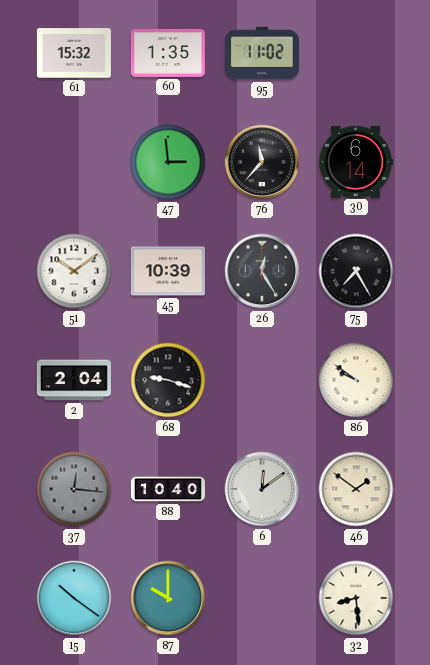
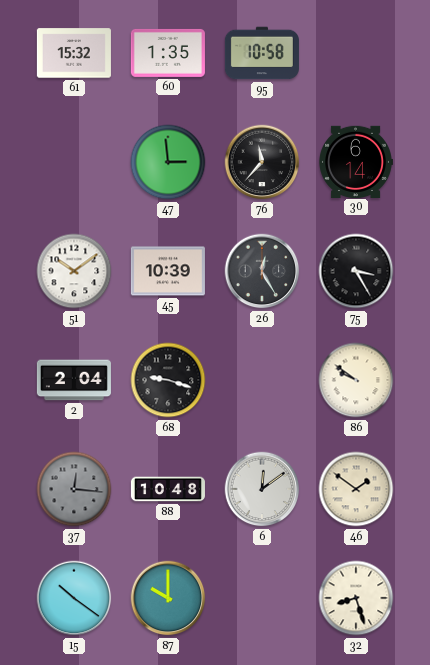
95: 11:02 -> 10:58 (262, 53)
75: 7:25 -> 3:25 (356, 271)
88: 10:40 -> 10:48 (168, 489)
32: 8:29 -> 8:27 (356, 598)
